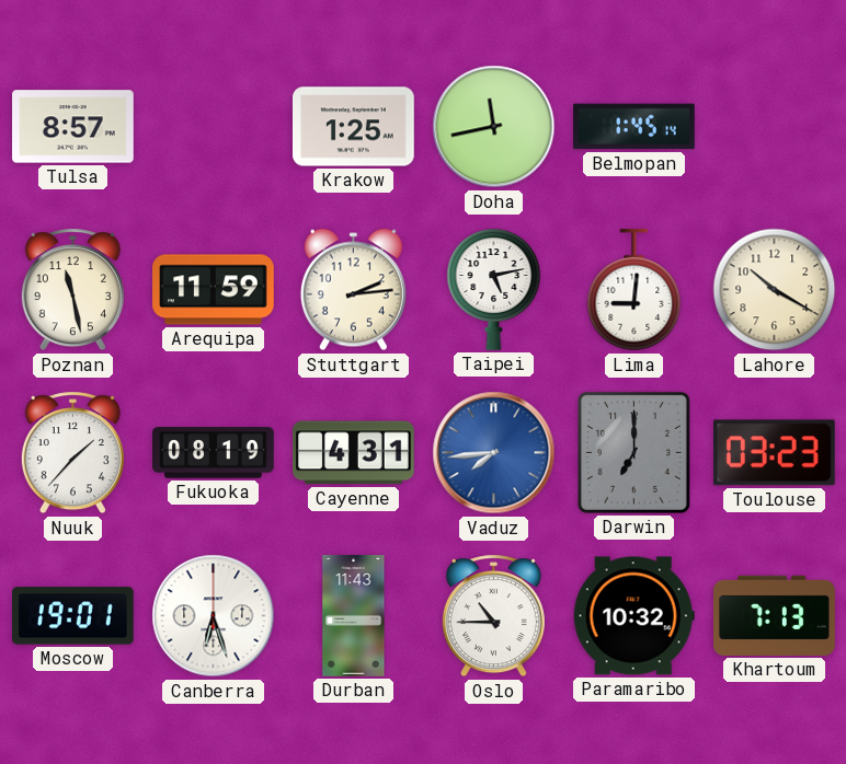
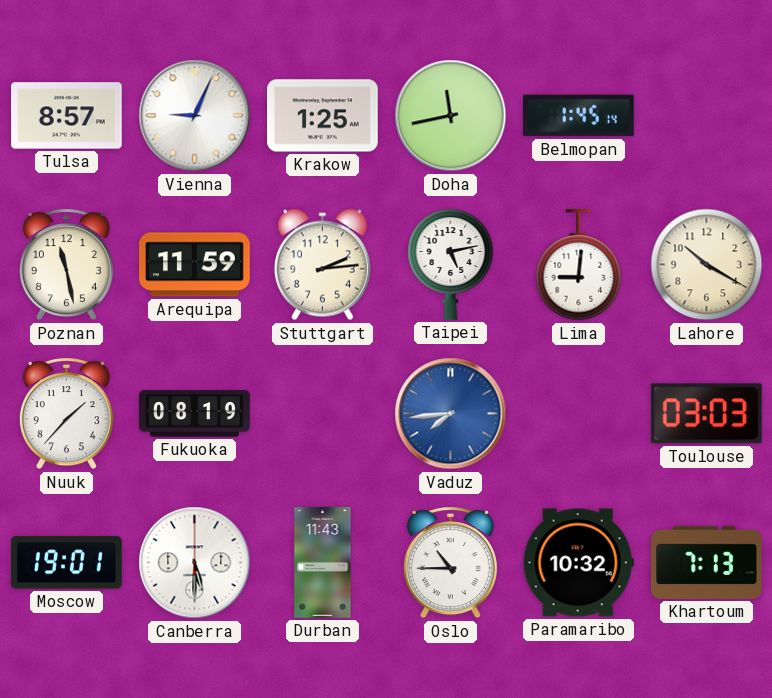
Vienna: none -> 9:04 (195, 116)
Cayenne: 4:31 -> none (354, 453)
Darwin: 7:00 -> none (633, 452)
Toulouse: 03:23 -> 03:03 (706, 414)
Canberra: 6:27 -> 5:30 (195, 563)
